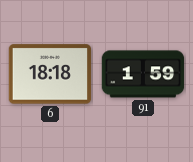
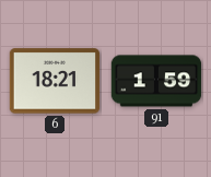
6: 18:18 -> 18:21 (55, 81)
